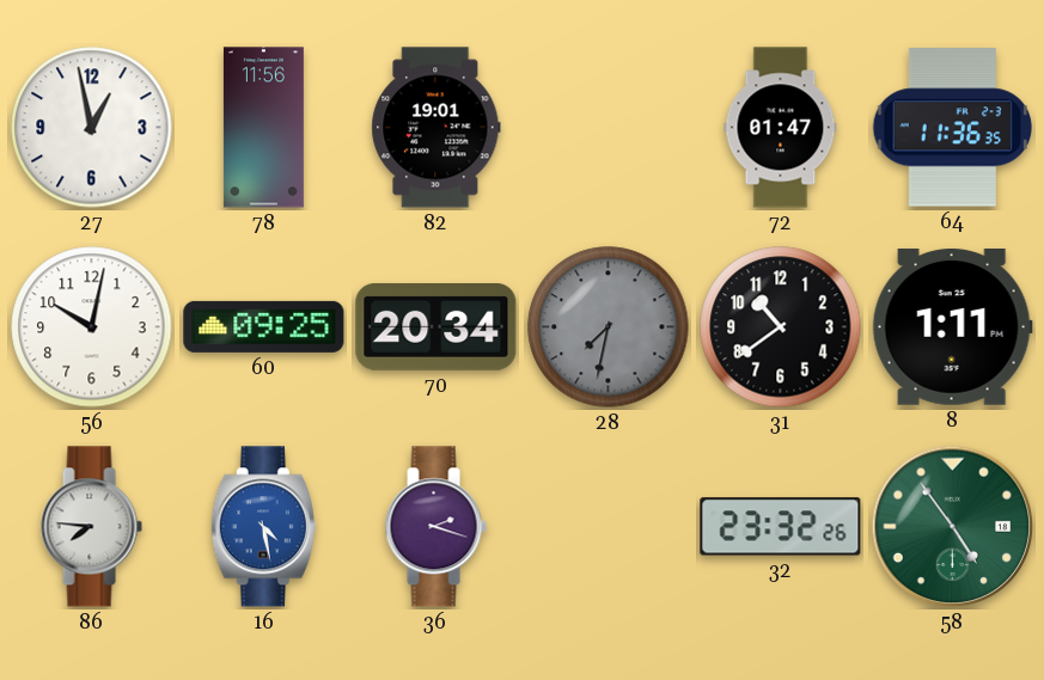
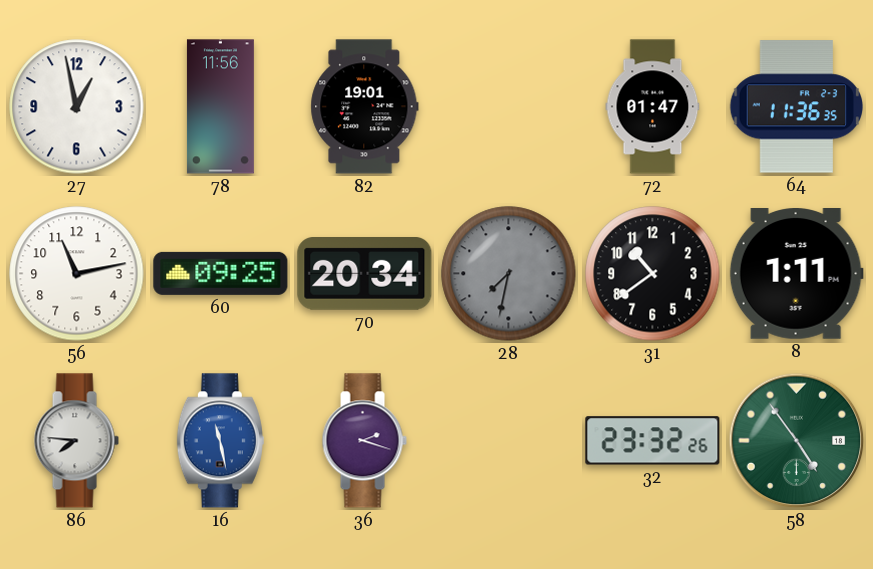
56: 10:02 -> 11:13 (77, 274)
16: 4:28 -> 11:28 (220, 441)
